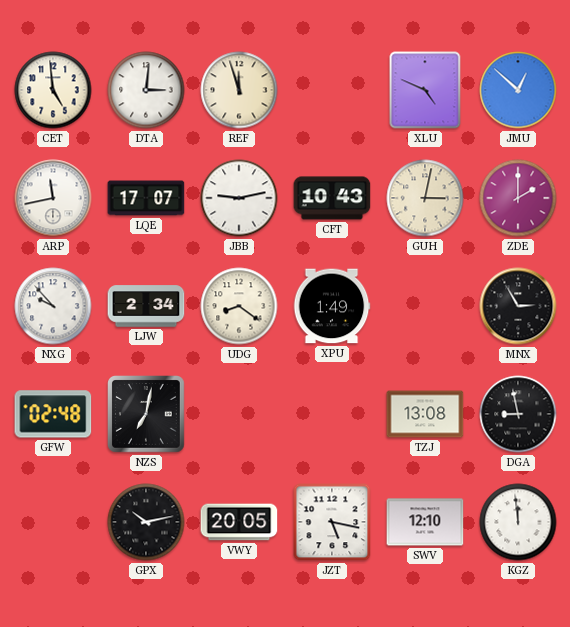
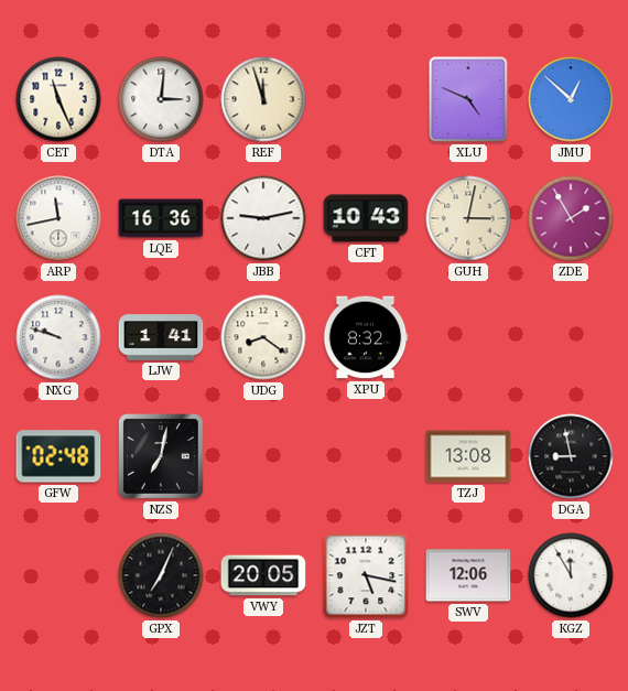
CET: 4:59 -> 11:26 (58, 99)
LQE: 17:07 -> 16:36 (161, 218)
ZDE: 2:00 -> 1:55 (571, 218)
NXG: 9:53 -> 9:48 (58, 337)
LJW: 2:34 -> 1:41 (161, 337)
XPU: 1:49 -> 8:32 (366, 337)
MNX: 2:55 -> none (518, 306)
GPX: 10:13 -> 7:04 (161, 575)
SWV: 12:10 -> 12:06 (468, 575)
KGZ: 11:59 -> 11:55 (571, 575)
